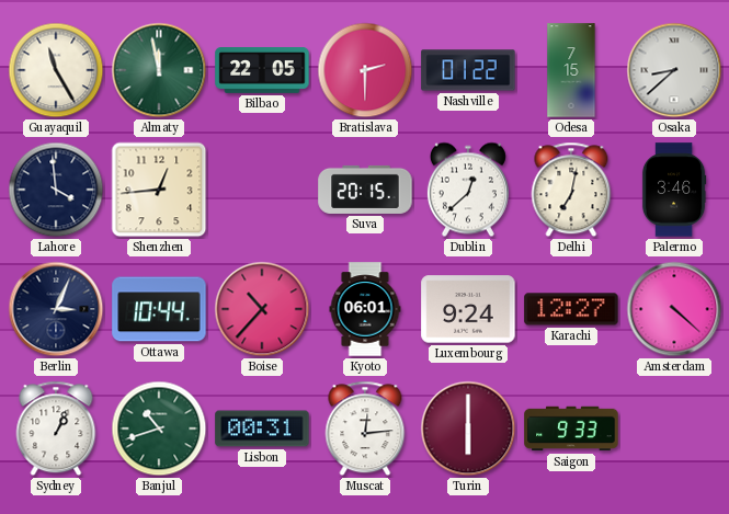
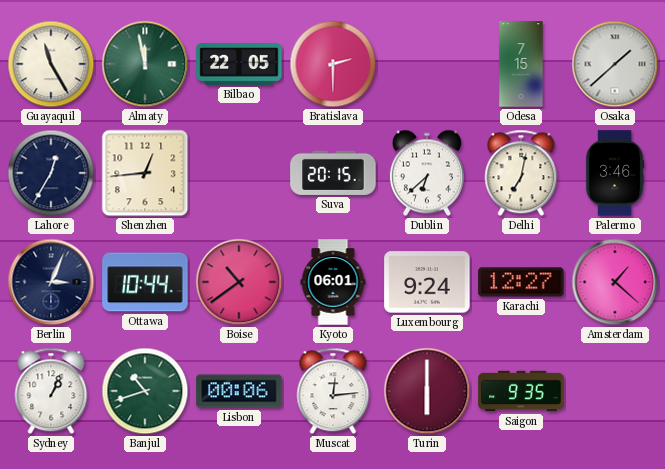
Nashville: 01:22 -> none (468, 70)
Osaka: 8:38 -> 1:38 (615, 64)
Lahore: 3:59 -> 12:35 (51, 173)
Dublin: 12:38 -> 6:38 (427, 173)
Boise: 10:37 -> 10:39 (239, 282)
Amsterdam: 4:22 -> 1:22 (615, 282)
Lisbon: 00:31 -> 00:06 (239, 391)
Saigon: 9:33 -> 9:35 (521, 391)
